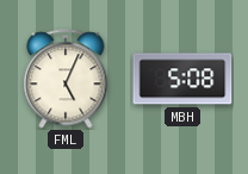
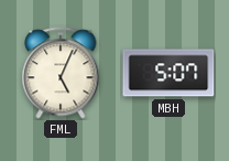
MBH: 5:08 -> 5:07 (168, 73)
